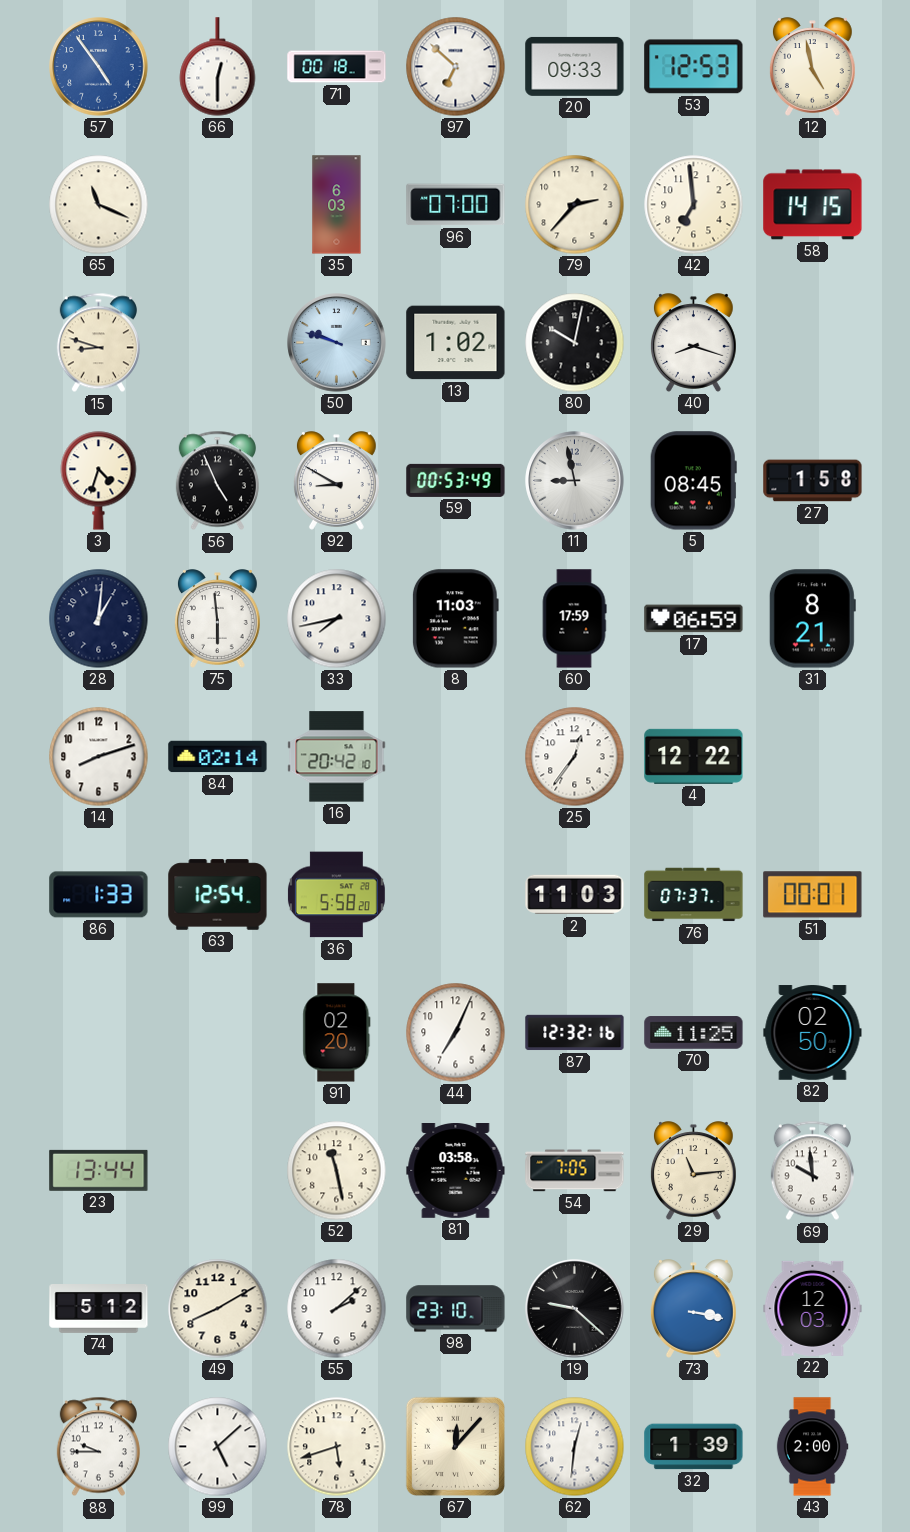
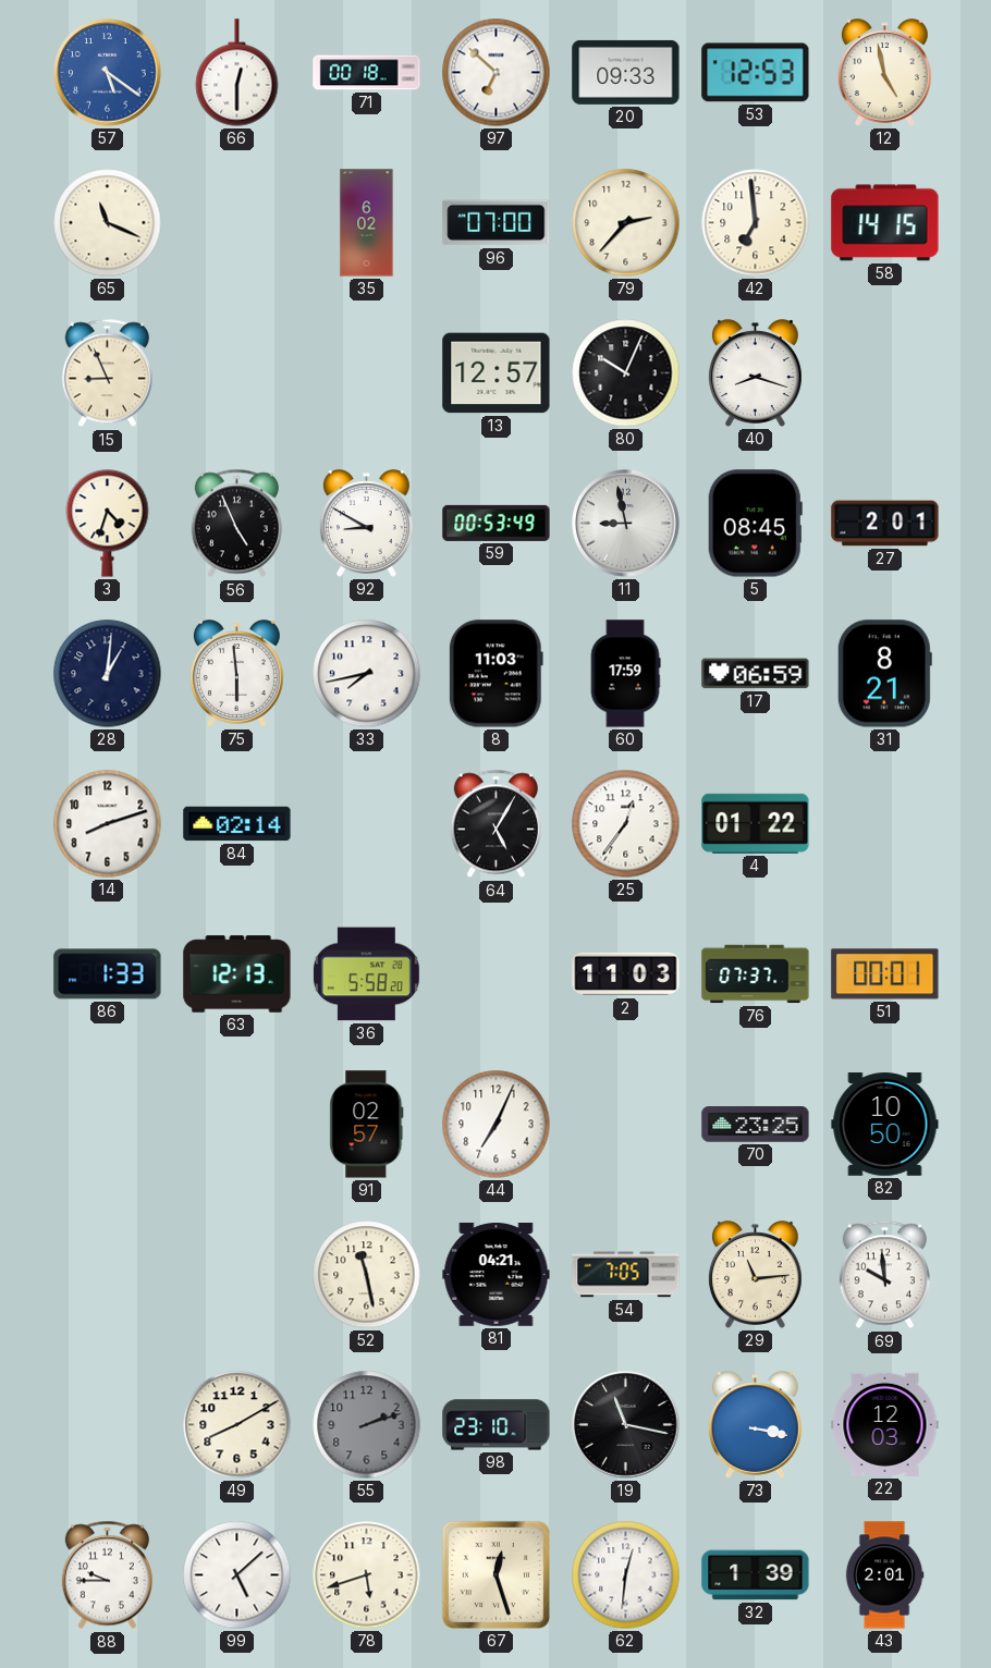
57: 4:54 -> 5:21 (108, 73)
35: 6:03 -> 6:02 (367, 223)
15: 8:48 -> 8:56 (107, 373)
50: 9:48 -> none (337, 343)
13: 1:02 -> 12:57 (497, 373)
80: 10:02 -> 10:04 (626, 373)
27: 1:58 -> 2:01 (885, 524)
16: 20:42 -> none (337, 757)
64: none -> 5:05 (495, 824)
4: 12:22 -> 01:22 (756, 823)
63: 12:54 -> 12:13 (237, 974)
91: 02:20 -> 02:57 (367, 1125)
87: 12:32 -> none (575, 1033)
70: 11:25 -> 23:25 (756, 1125)
82: 02:50 -> 10:50 (885, 1125)
23: 13:44 -> none (99, 1170)
81: 03:58 -> 04:21 (497, 1275)
74: 5:12 -> none (99, 1309)
55: 2:08 -> 2:12 (367, 1425)
55 dial: white -> grey (367, 1425)
19: 9:22 -> 11:17 (626, 1425)
67: 12:07 -> 12:27 (495, 1574)
43: 2:00 -> 2:01 (884, 1575)
